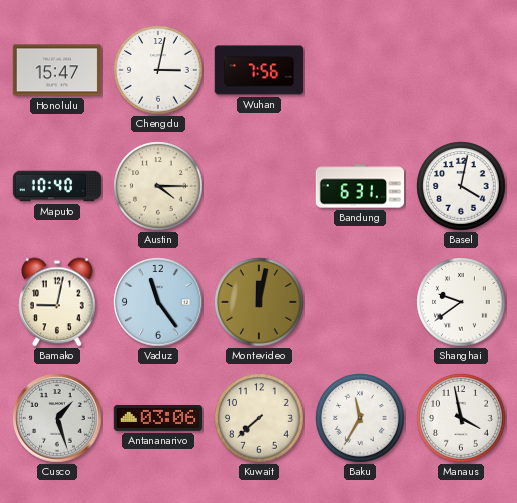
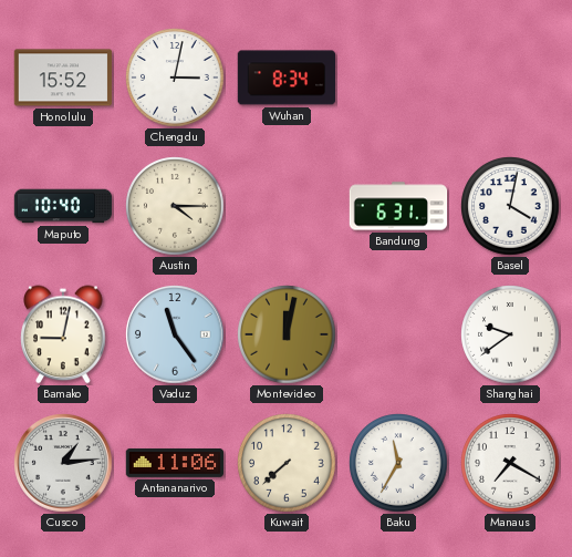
Honolulu: 15:47 -> 15:52 (63, 78)
Wuhan: 7:56 -> 8:34 (287, 78)
Cusco: 1:27 -> 1:14 (63, 463)
Antananarivo: 03:06 -> 11:06 (175, 463)
Manaus: 3:58 -> 7:20 (510, 463)
